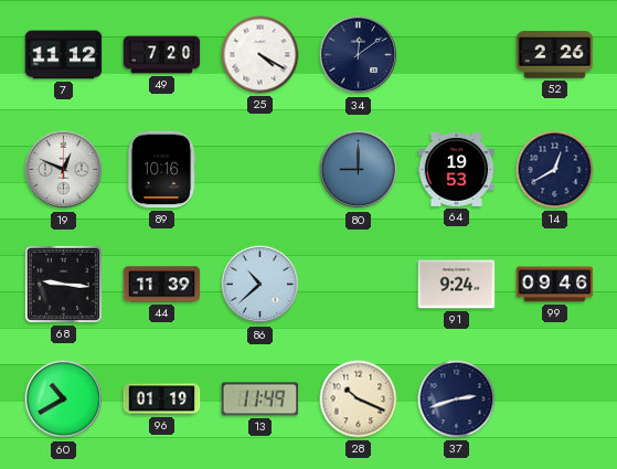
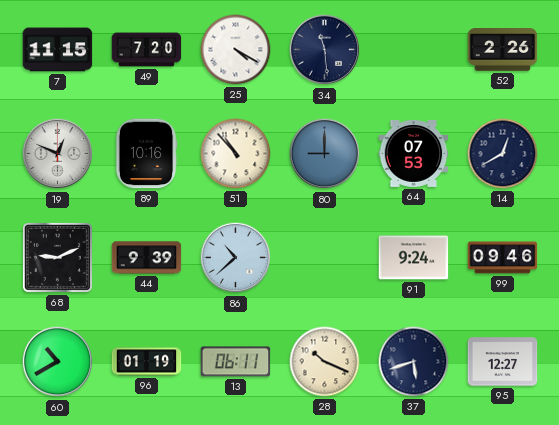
7: 11:12 -> 11:15 (58, 50)
34: 12:09 -> 11:29 (325, 50)
51: none -> 10:53 (236, 154)
64: 19:53 -> 07:53 (414, 153)
68: 9:16 -> 9:11 (57, 257)
44: 11:39 -> 9:39 (147, 258)
13: 11:49 -> 06:11 (236, 362)
37: 2:42 -> 5:42 (414, 362)
95: none -> 12:27 (503, 362)
